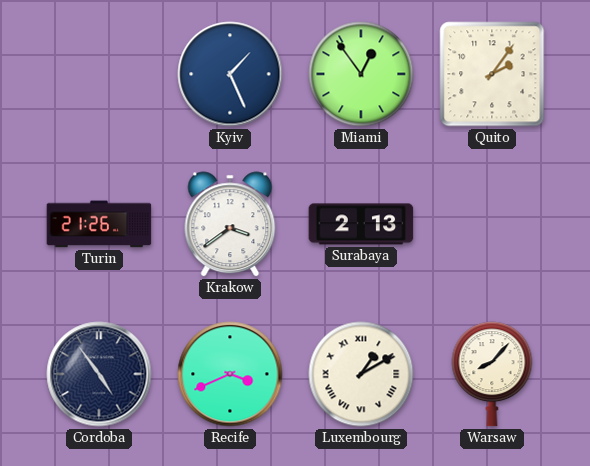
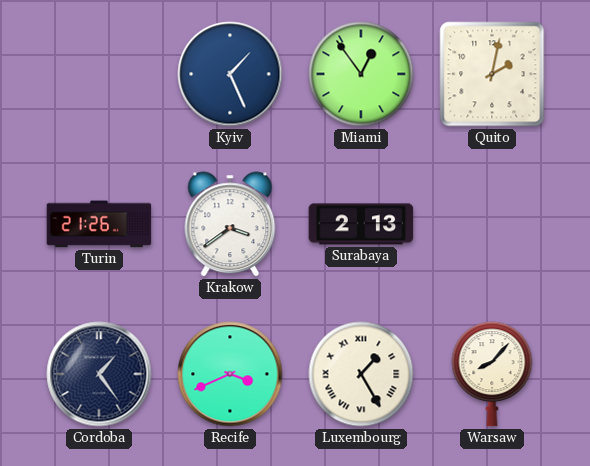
Quito: 2:06 -> 2:02 (492, 74)
Cordoba: 4:54 -> 1:24 (99, 374)
Luxembourg: 1:10 -> 1:25 (361, 374)
